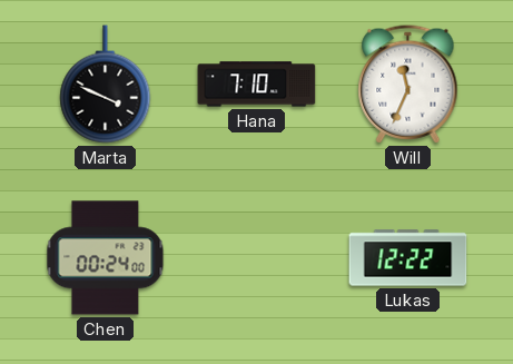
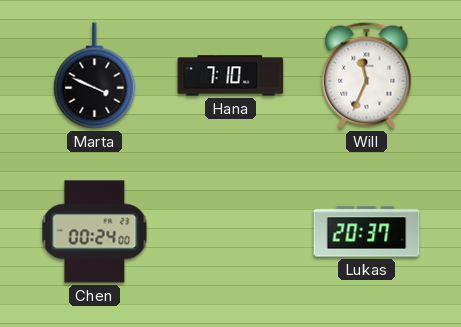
Lukas: 12:22 -> 20:37 (367, 232)
